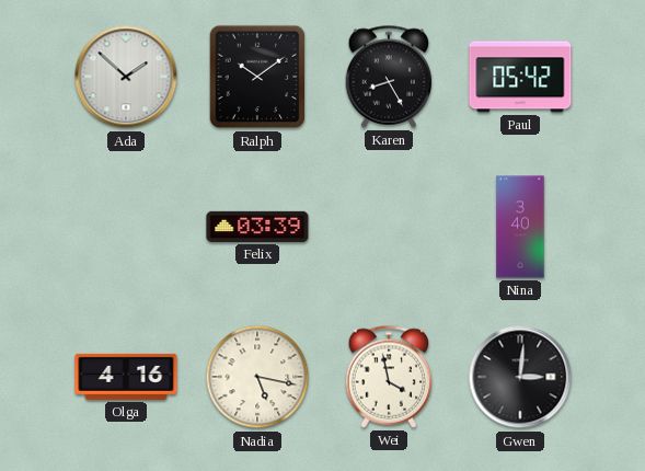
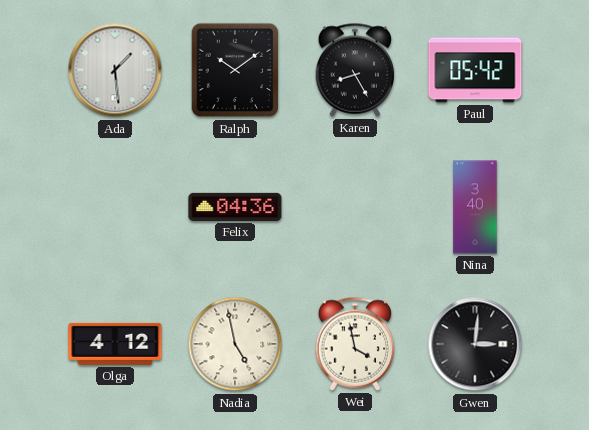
Ada: 1:52 -> 1:29 (115, 70)
Felix: 03:39 -> 04:36 (235, 207)
Olga: 4:16 -> 4:12 (115, 344)
Nadia: 5:17 -> 4:58 (235, 344)
